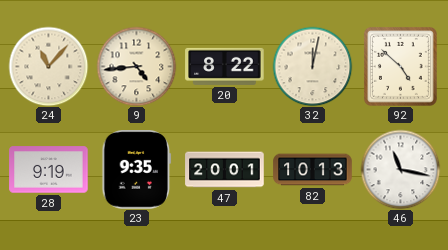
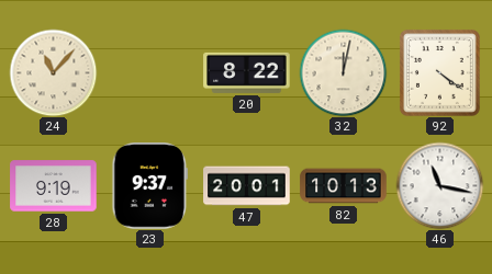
9: 4:44 -> none (136, 66)
92: 4:52 -> 4:21 (439, 72)
23: 9:35 -> 9:37 (150, 186)
